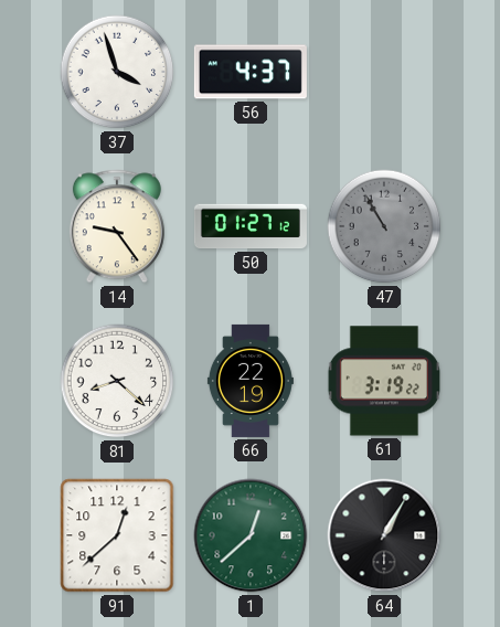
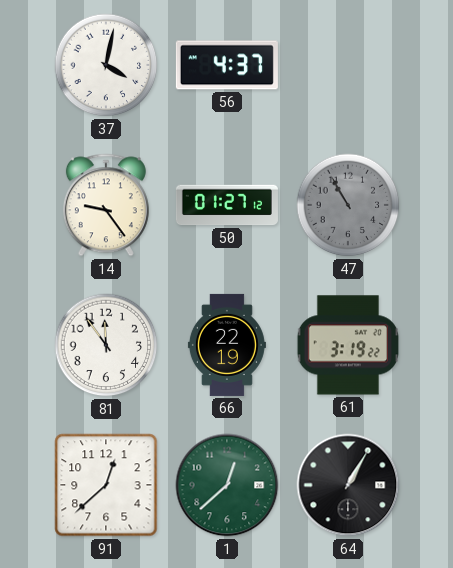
37: 3:57 -> 4:02 (106, 65)
81: 8:22 -> 11:54 (106, 345)
